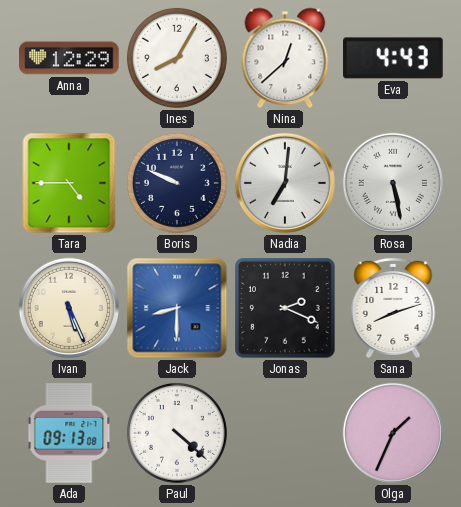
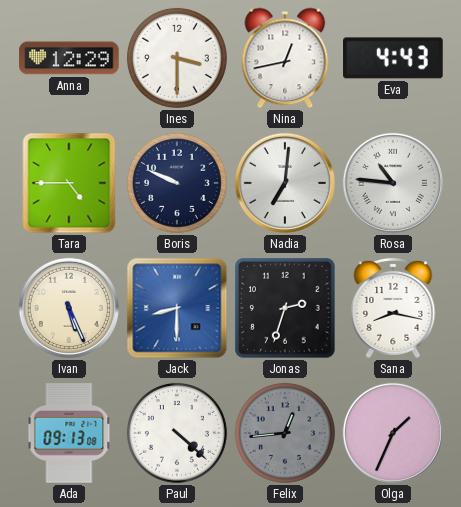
Ines: 8:05 -> 3:30 (177, 58)
Nina: 12:38 -> 12:43 (285, 58)
Rosa: 5:28 -> 10:46 (393, 183)
Jonas: 2:19 -> 2:33 (286, 309)
Sana: 8:12 -> 8:17 (393, 308)
Felix: none -> 12:44 (285, 433)
